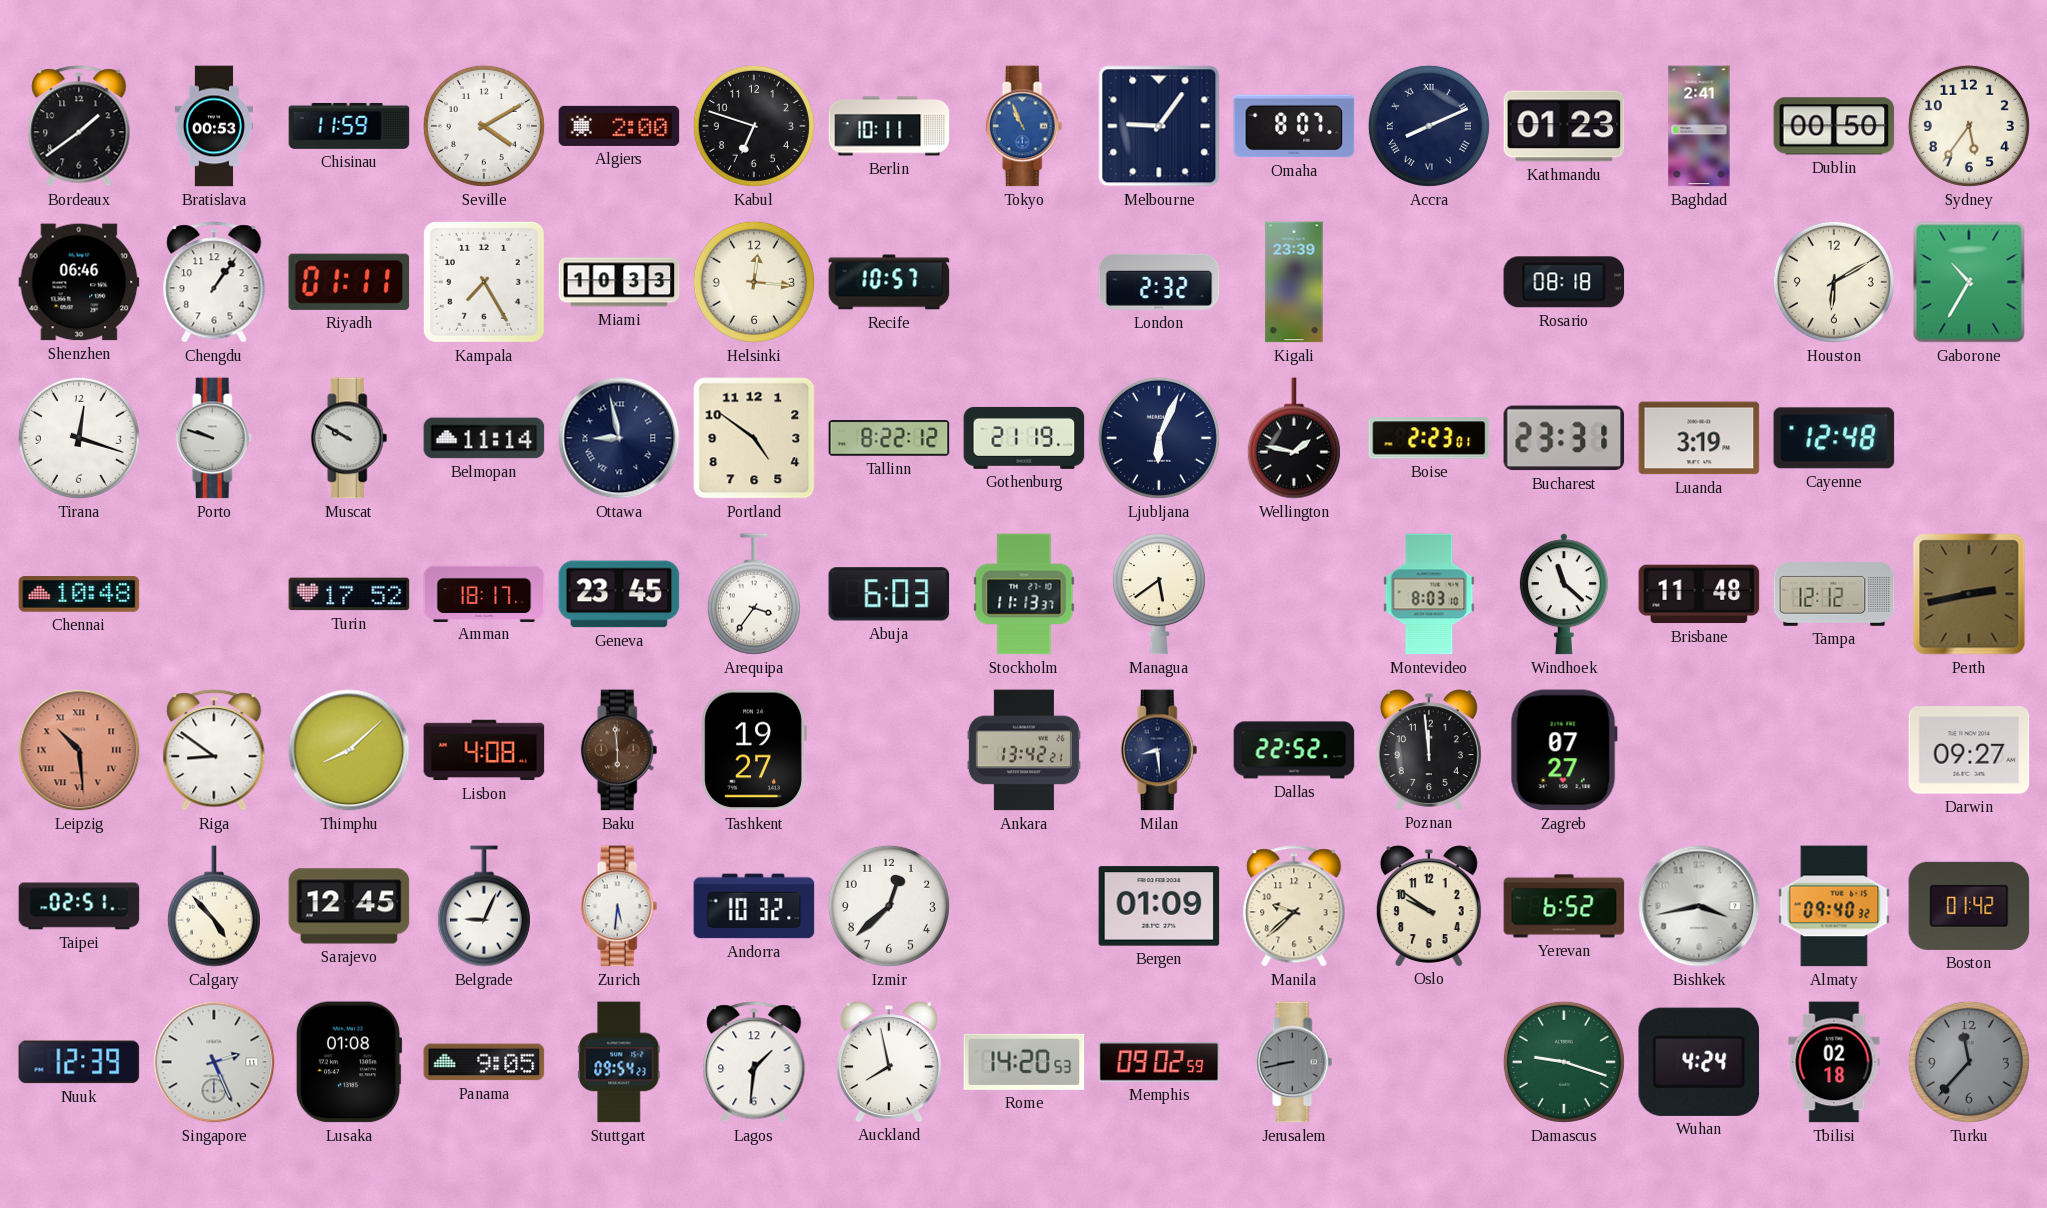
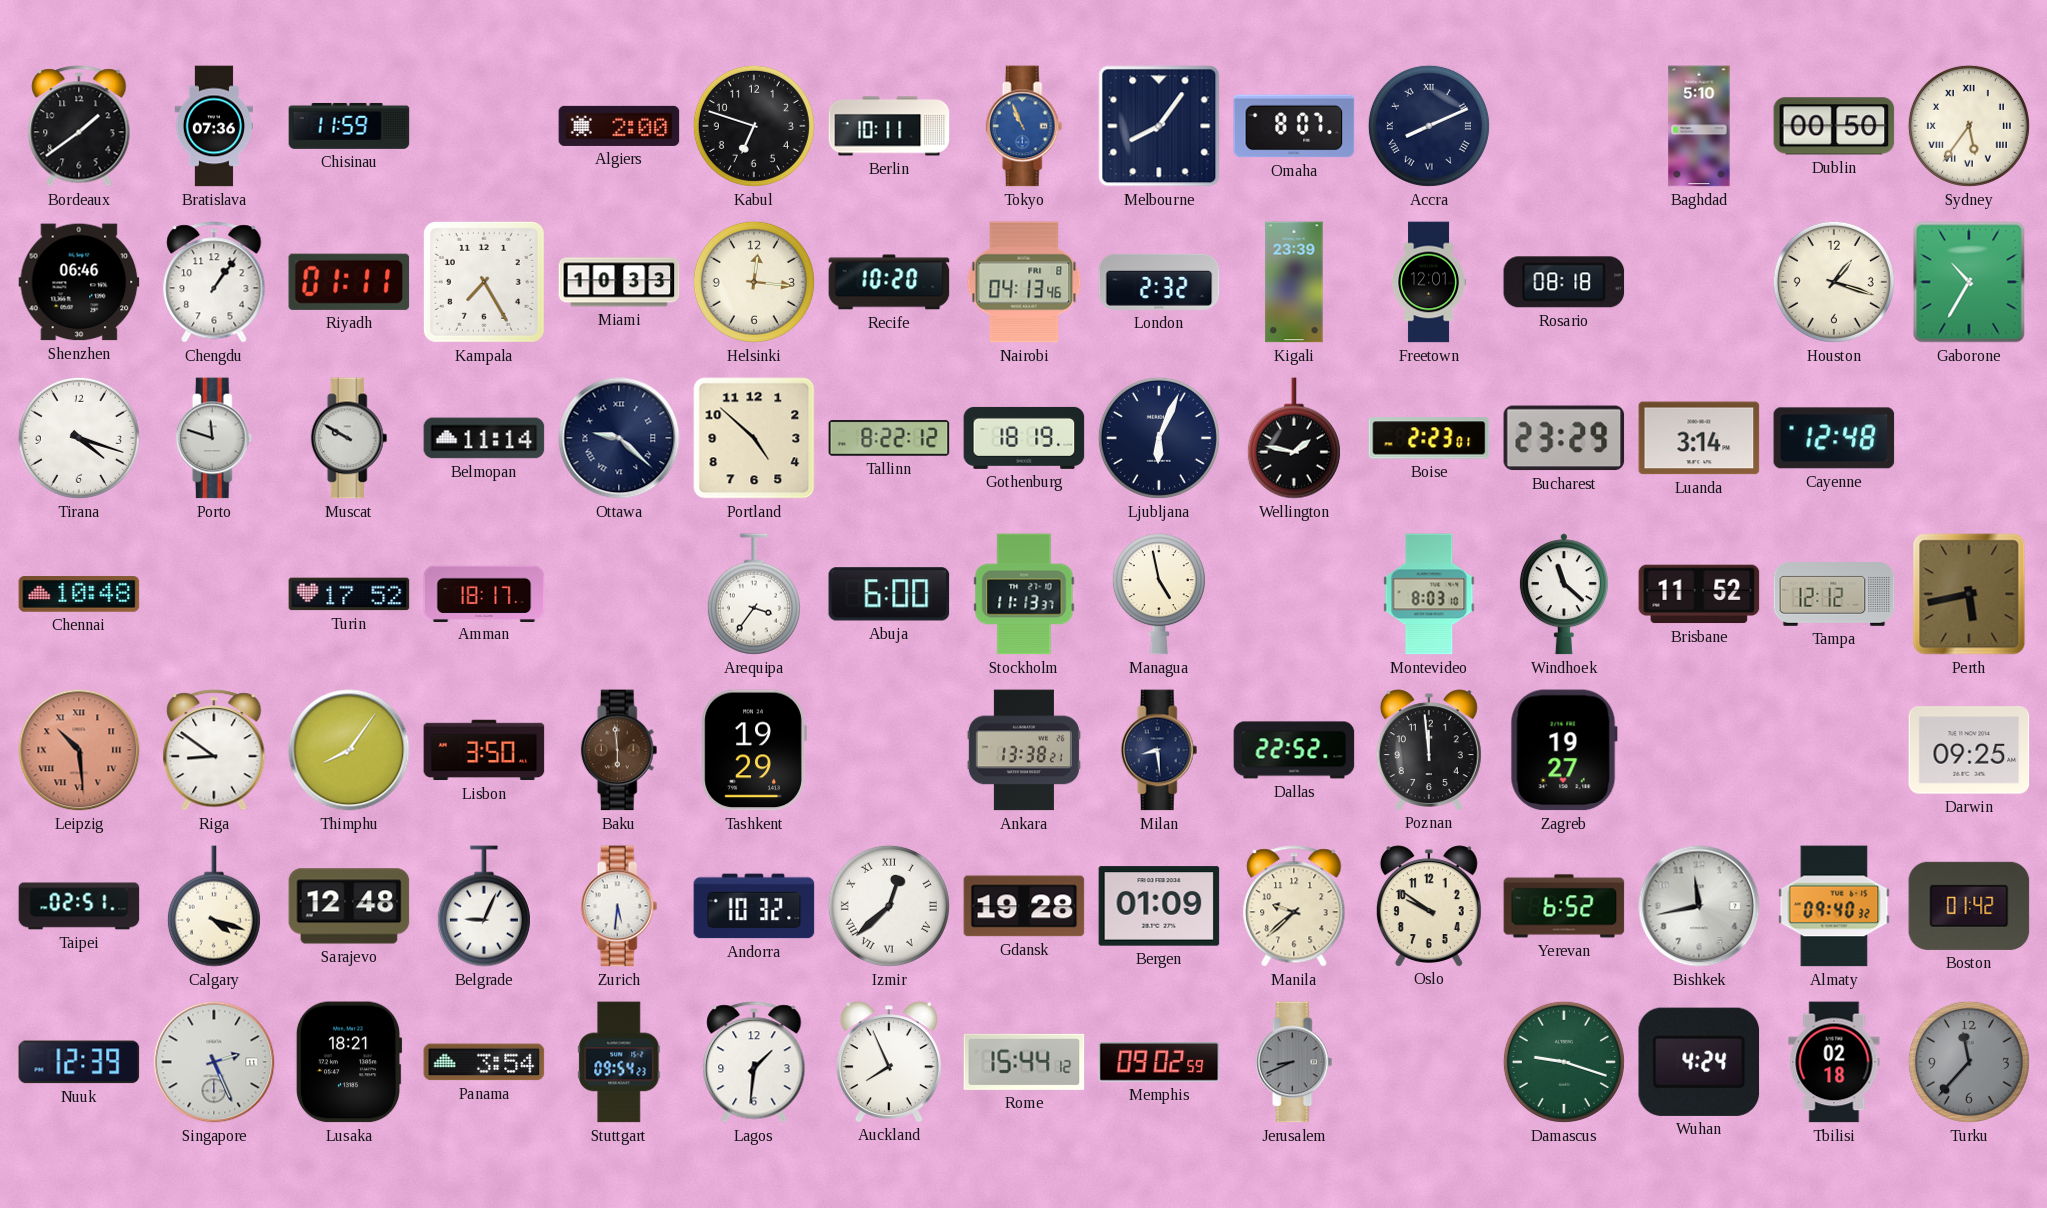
Bratislava: 00:53 -> 07:36 (213, 126)
Seville: 4:10 -> none (484, 126)
Melbourne: 9:06 -> 8:06 (1159, 126)
Kathmandu: 01:23 -> none (1564, 126)
Baghdad: 2:41 -> 5:10 (1699, 126)
Sydney numerals: Arabic -> Roman (1969, 126)
Recife: 10:57 -> 10:20 (889, 282)
Nairobi: none -> 04:13 (1024, 282)
Freetown: none -> 12:01 (1429, 282)
Houston: 6:10 -> 1:18 (1834, 282)
Tirana: 12:18 -> 4:18 (79, 438)
Porto: 9:48 -> 11:48 (214, 438)
Ottawa: 8:58 -> 9:22 (619, 438)
Portland: 4:51 -> 4:52 (754, 438)
Gothenburg: 21:19 -> 18:19 (1024, 438)
Bucharest: 23:31 -> 23:29 (1564, 438)
Luanda: 3:19 -> 3:14 (1699, 438)
Geneva: 23:45 -> none (619, 594)
Abuja: 6:03 -> 6:00 (889, 594)
Managua: 5:39 -> 4:58 (1159, 594)
Brisbane: 11:48 -> 11:52 (1699, 594)
Perth: 2:43 -> 5:43 (1969, 594)
Thimphu: 8:08 -> 8:06 (349, 750)
Lisbon: 4:08 -> 3:50 (484, 750)
Tashkent: 19:27 -> 19:29 (754, 750)
Ankara: 13:42 -> 13:38 (1024, 750)
Zagreb: 07:27 -> 19:27 (1564, 750)
Darwin: 09:27 -> 09:25 (1969, 750)
Calgary: 4:53 -> 4:18 (214, 906)
Sarajevo: 12:45 -> 12:48 (349, 906)
Izmir numerals: Arabic -> Roman (889, 906)
Gdansk: none -> 19:28 (1024, 906)
Bishkek: 3:43 -> 11:43 (1699, 906)
Lusaka: 01:08 -> 18:21 (349, 1062)
Panama: 9:05 -> 3:54 (484, 1062)
Auckland: 7:58 -> 7:56 (889, 1062)
Rome: 14:20 -> 15:44 (1024, 1062)
Jerusalem: 8:43 -> 8:41 (1294, 1062)
